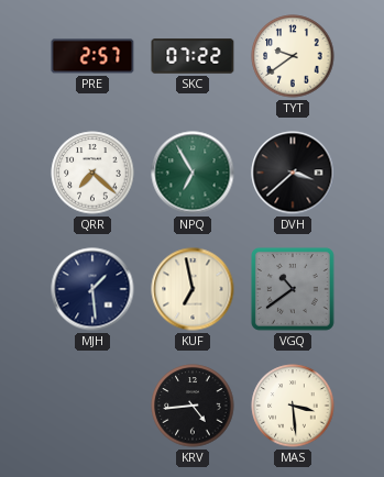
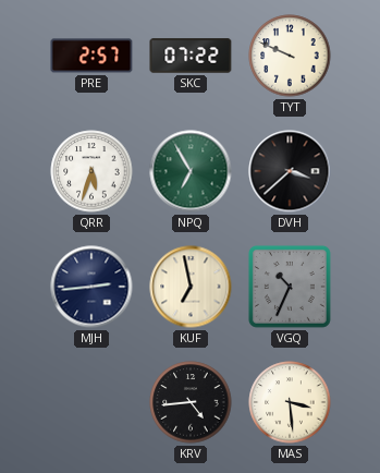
TYT: 9:39 -> 9:49 (290, 56)
QRR: 7:22 -> 5:33 (91, 171)
MJH: 1:29 -> 2:44 (91, 287)
VGQ: 10:39 -> 10:34 (290, 287)
